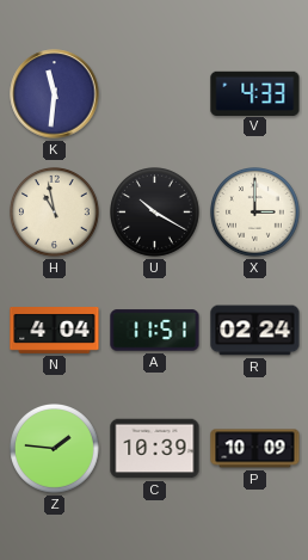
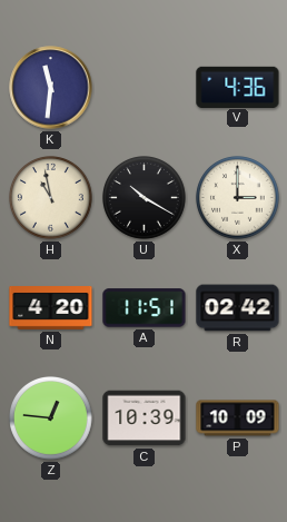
V: 4:33 -> 4:36 (238, 87)
N: 4:04 -> 4:20 (51, 308)
R: 02:24 -> 02:42 (238, 308)
Z: 1:46 -> 12:46 (51, 418)
